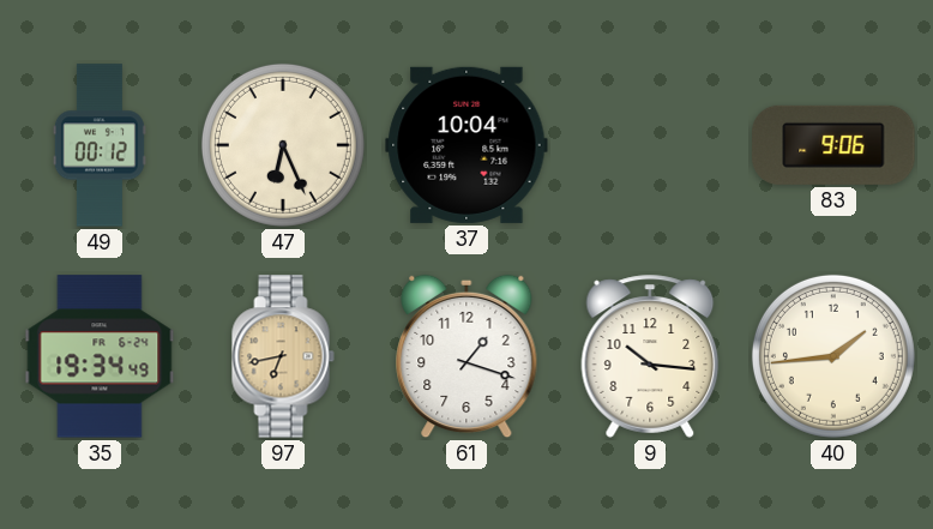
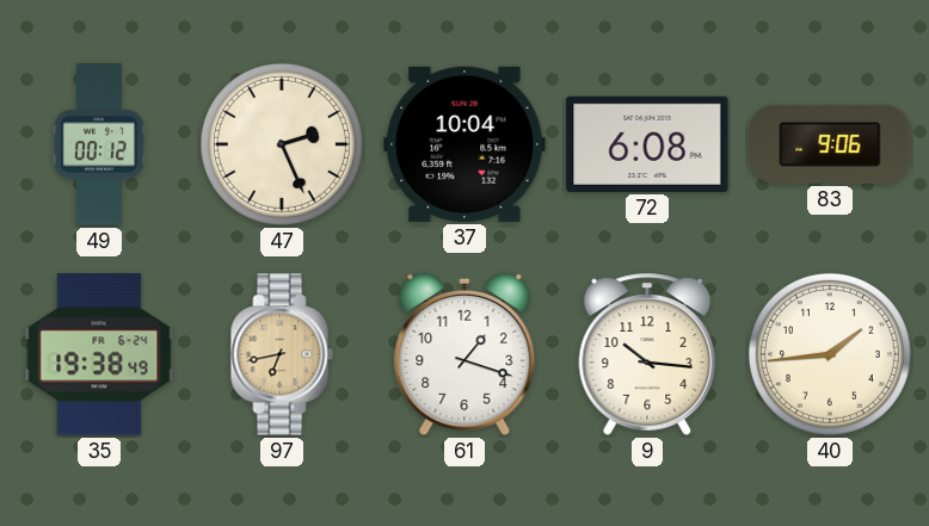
47: 6:26 -> 2:26 (282, 144)
72: none -> 6:08 (647, 144)
35: 19:34 -> 19:38 (99, 354)
